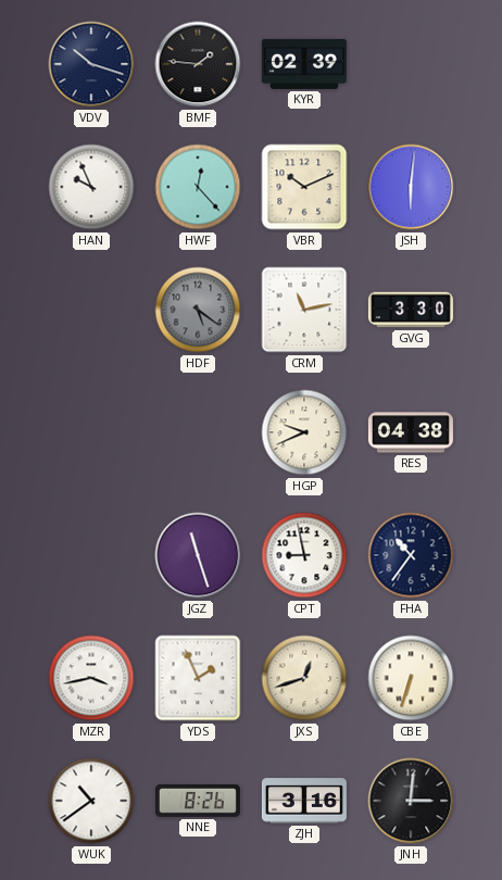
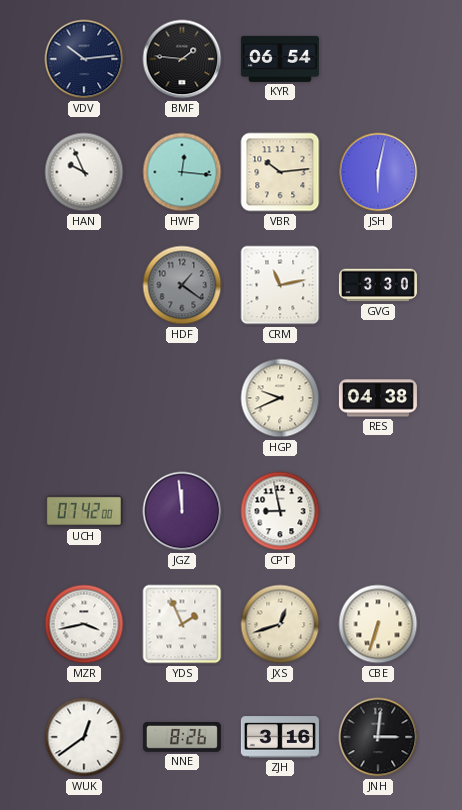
VDV: 10:18 -> 10:14 (84, 59)
KYR: 02:39 -> 06:54 (280, 59)
HWF: 12:23 -> 12:16 (182, 172)
VBR: 10:11 -> 10:14 (280, 172)
JSH: 6:01 -> 6:02 (378, 172)
HDF: 5:21 -> 1:21 (182, 285)
UCH: none -> 07:42 (84, 511)
JGZ: 11:27 -> 11:59 (182, 511)
FHA: 10:36 -> none (411, 555)
WUK: 10:39 -> 12:39 (84, 737)
